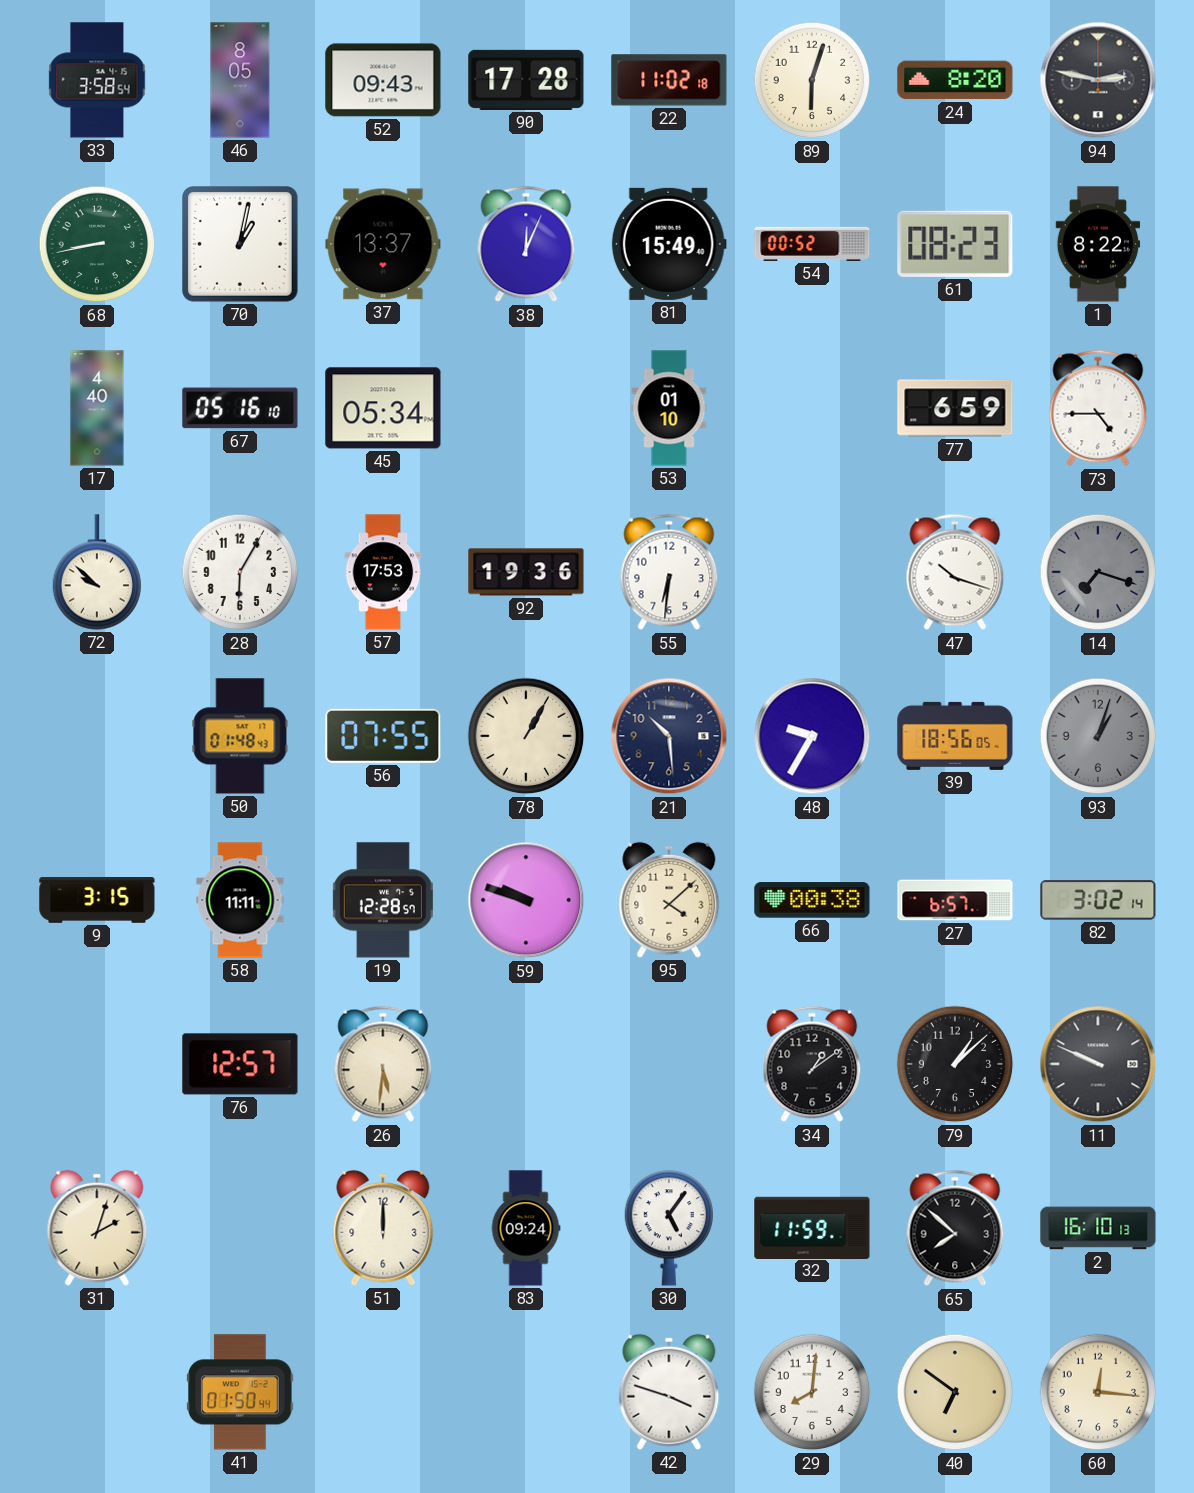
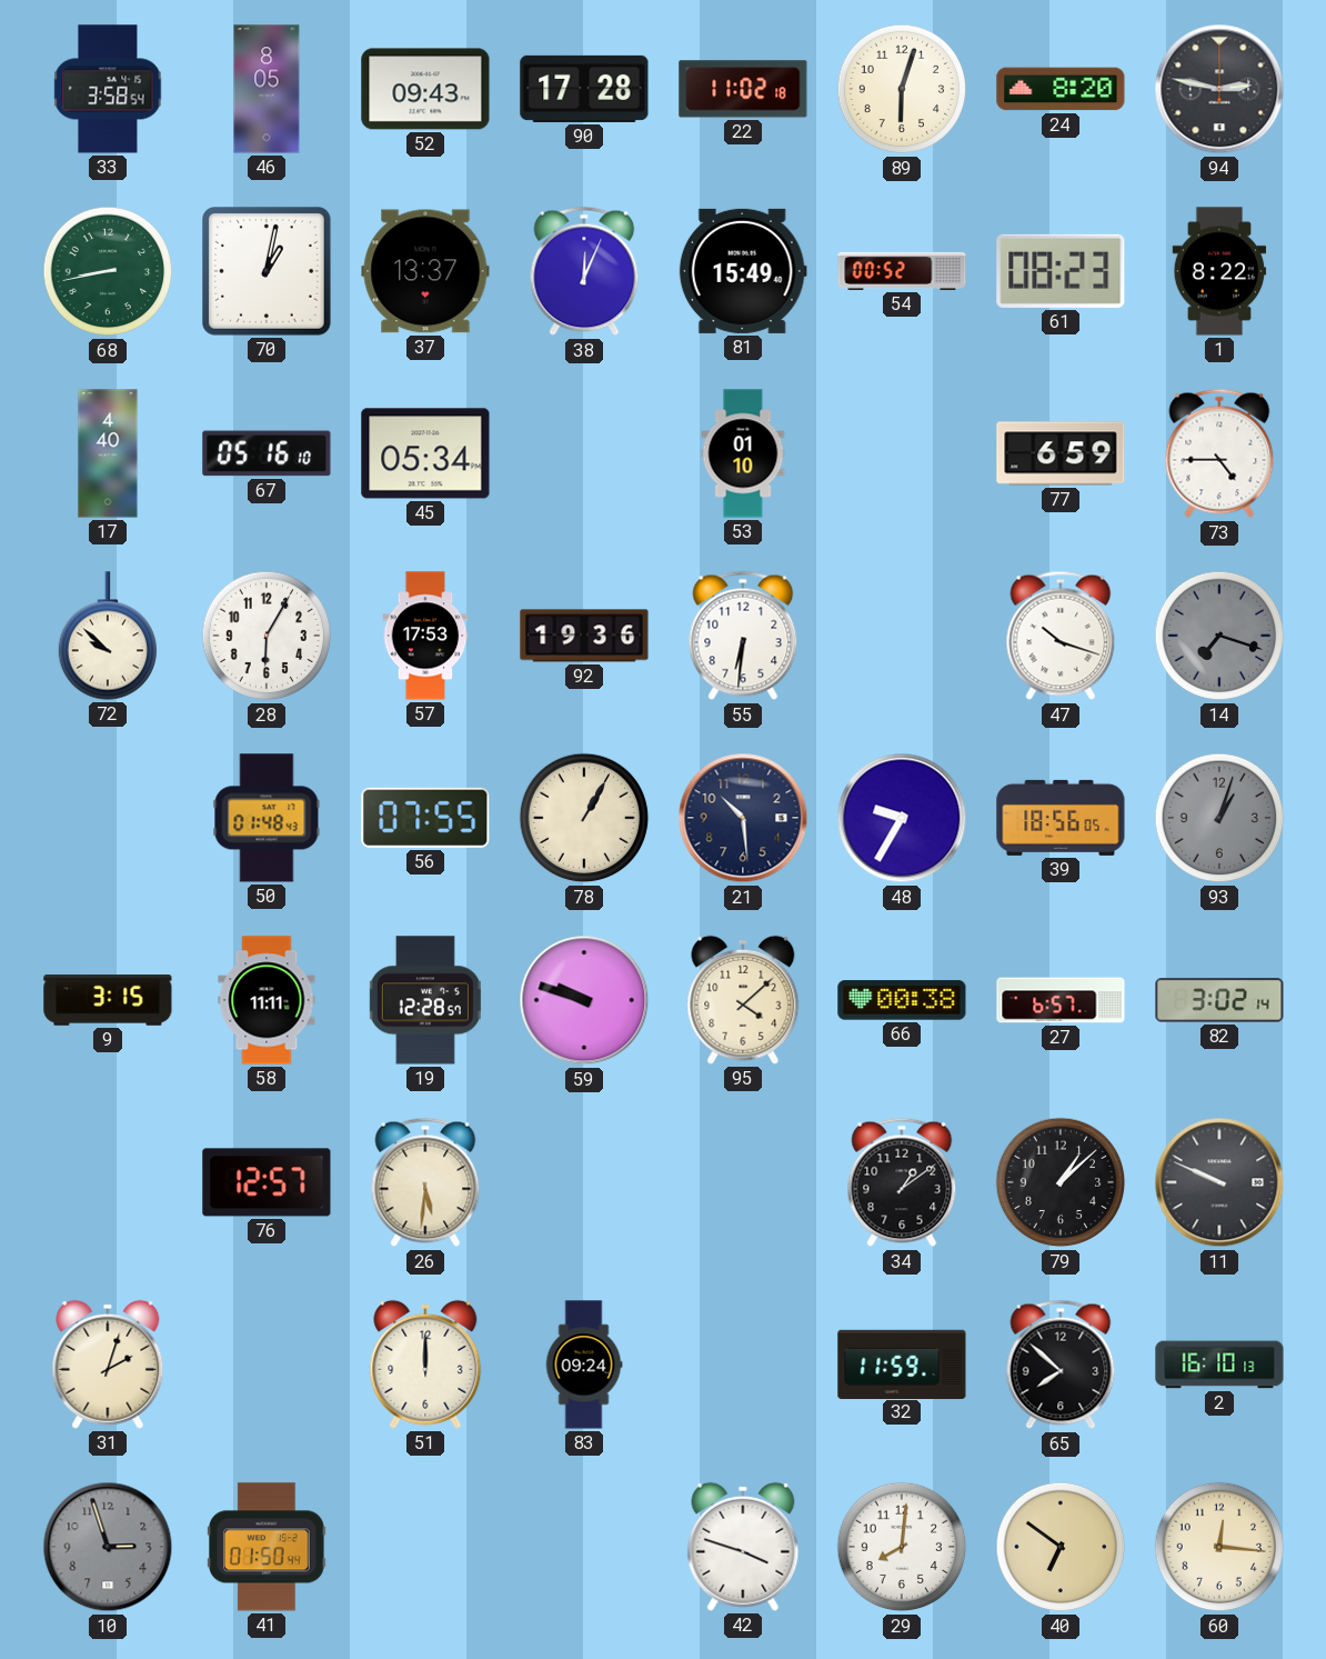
30: 5:06 -> none (669, 1228)
10: none -> 2:57 (108, 1547)
